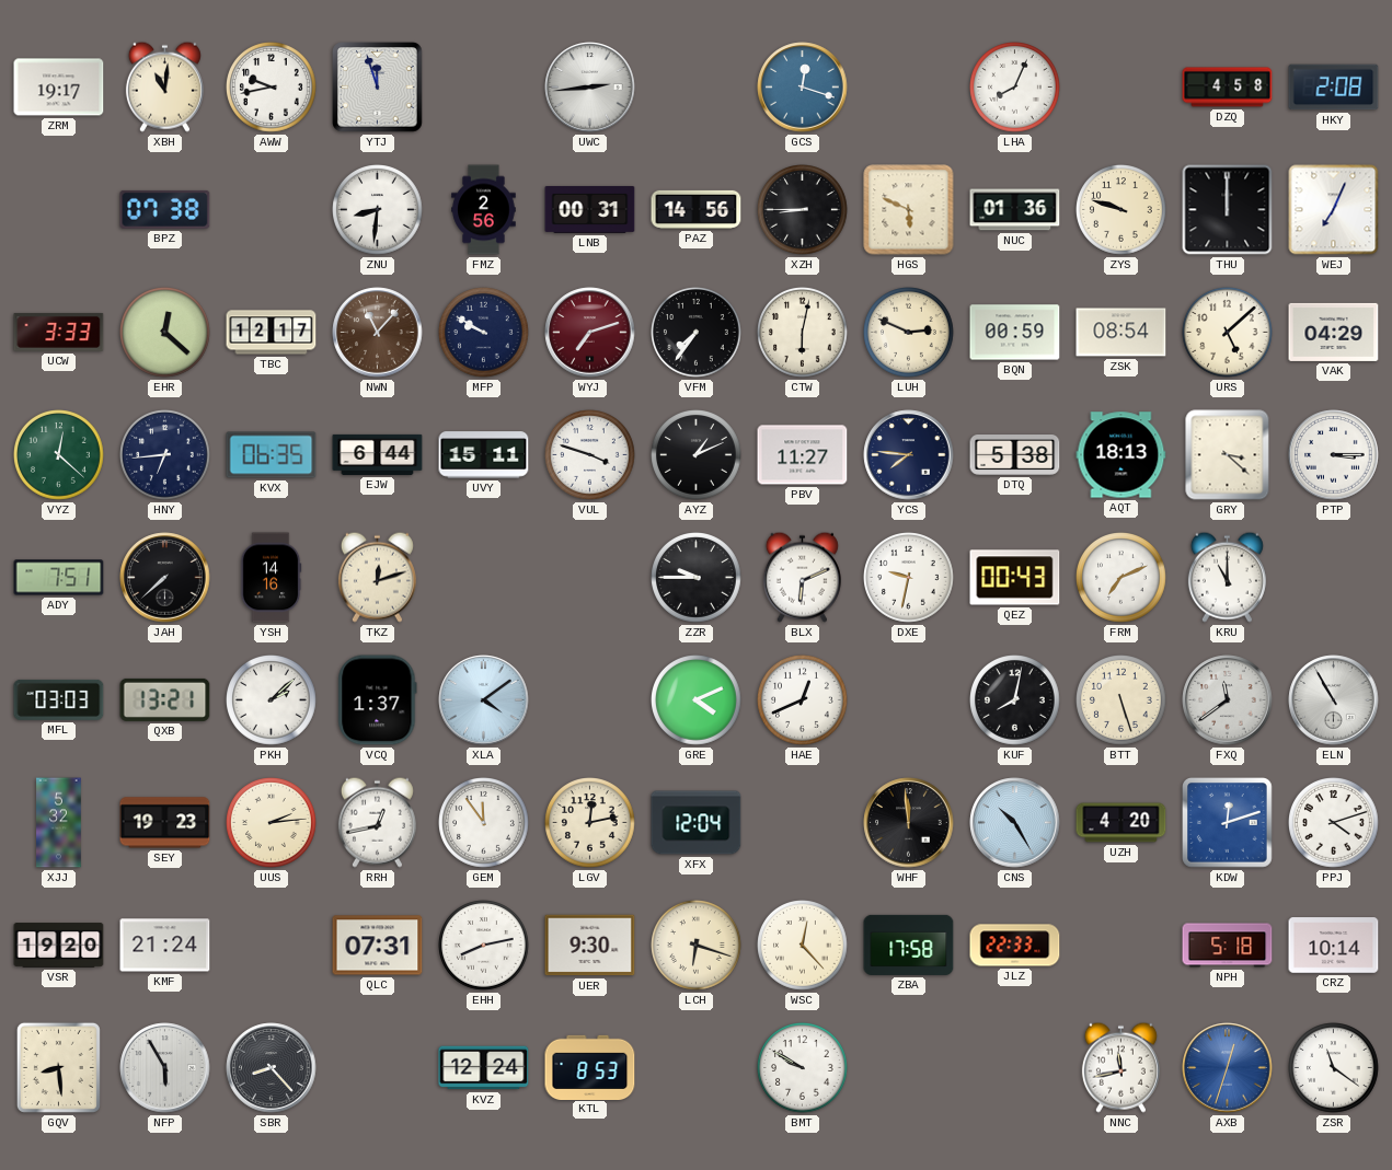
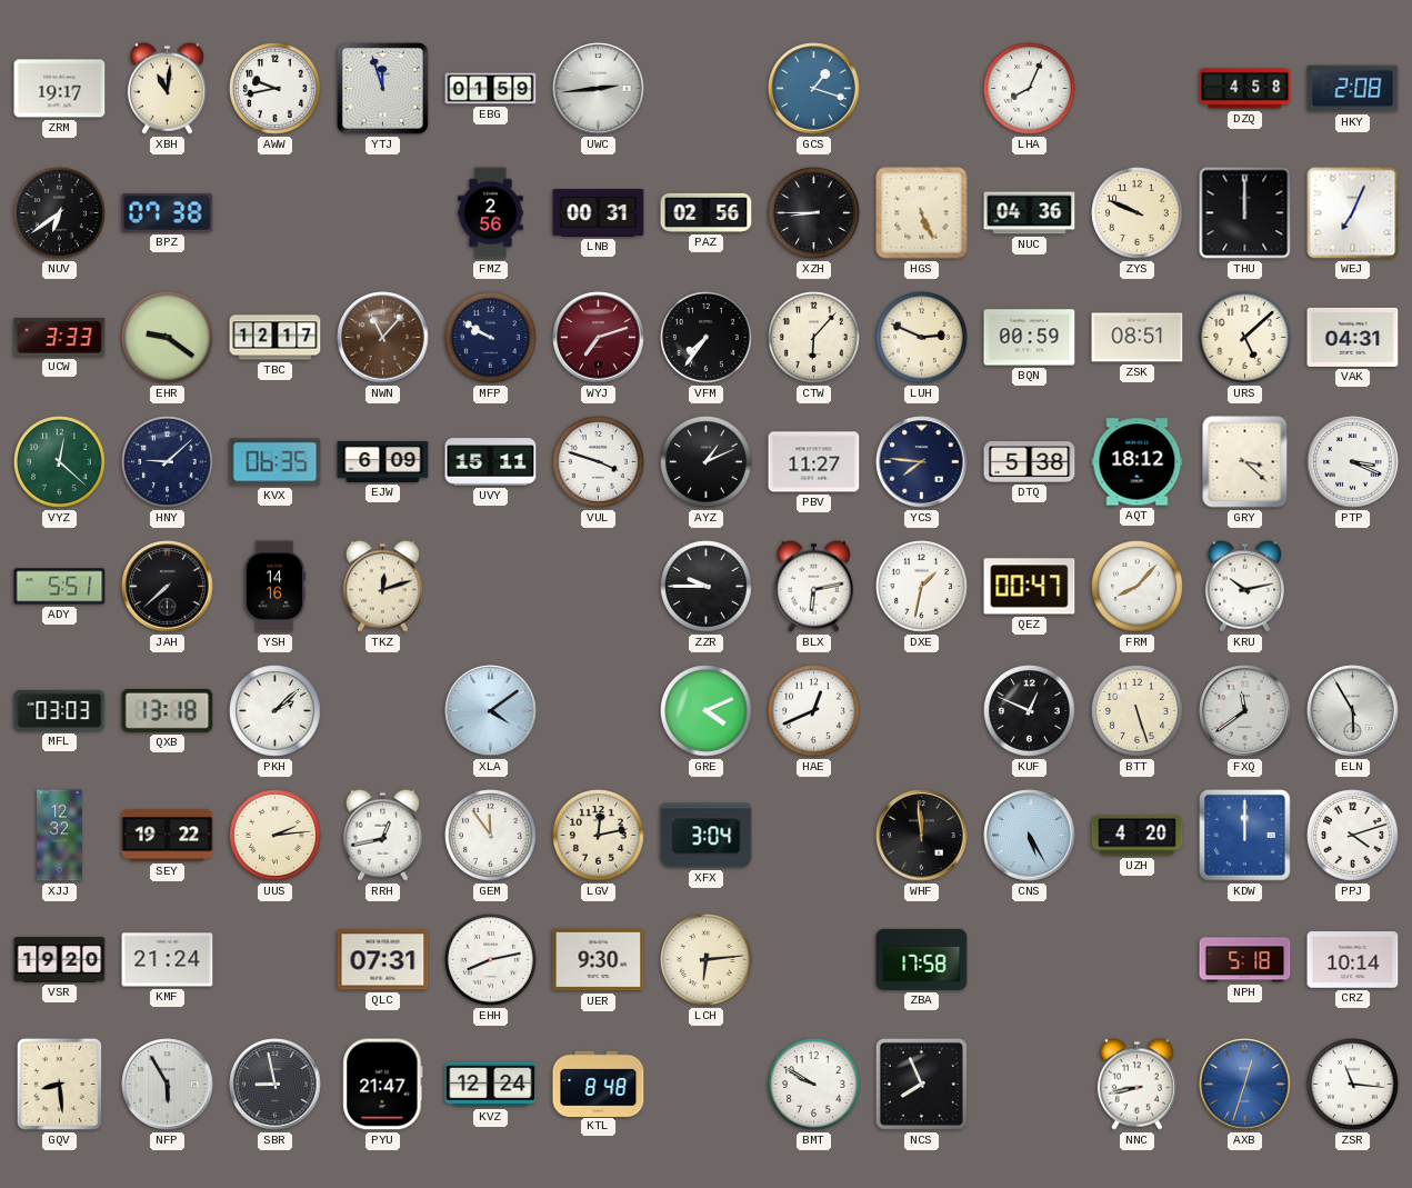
EBG: none -> 01:59 (491, 89)
GCS: 12:18 -> 1:18 (814, 89)
NUV: none -> 6:39 (60, 213)
ZNU: 8:31 -> none (378, 210)
PAZ: 14:56 -> 02:56 (707, 212)
HGS: 5:49 -> 5:26 (922, 213)
NUC: 01:36 -> 04:36 (1030, 213)
ZYS: 9:48 -> 9:49 (1138, 213)
EHR: 12:22 -> 9:21 (168, 338)
CTW: 6:02 -> 6:07 (814, 338)
ZSK: 08:54 -> 08:51 (1138, 338)
VAK: 04:29 -> 04:31 (1353, 337)
HNY: 6:44 -> 9:08 (168, 462)
EJW: 6:44 -> 6:09 (383, 461)
AQT: 18:13 -> 18:12 (1138, 462)
PTP: 3:15 -> 3:19 (1353, 462)
ADY: 7:51 -> 5:51 (60, 587)
BLX: 6:11 -> 6:13 (813, 586)
DXE: 9:32 -> 1:32 (922, 587)
QEZ: 00:43 -> 00:47 (1030, 587)
FRM: 7:11 -> 8:07 (1138, 587)
KRU: 11:00 -> 10:13 (1244, 586)
QXB: 13:21 -> 13:18 (168, 710)
VCQ: 1:37 -> none (378, 700)
KUF: 8:02 -> 12:49 (1030, 711)
ELN: 10:55 -> 5:55 (1353, 711)
XJJ: 5:32 -> 12:32 (60, 836)
SEY: 19:23 -> 19:22 (168, 836)
XFX: 12:04 -> 3:04 (707, 836)
CNS: 10:25 -> 5:25 (1030, 836)
KDW: 12:12 -> 12:00 (1245, 836)
LCH: 6:18 -> 6:14 (707, 960)
WSC: 12:23 -> none (803, 946)
JLZ: 22:33 -> none (1015, 946)
SBR: 8:23 -> 8:58 (276, 1085)
PYU: none -> 21:47 (383, 1085)
KTL: 8:53 -> 8:48 (599, 1084)
NCS: none -> 7:56 (921, 1084)
NNC: 11:43 -> 8:43 (1136, 1084)
ZSR: 11:21 -> 11:16 (1353, 1085)
